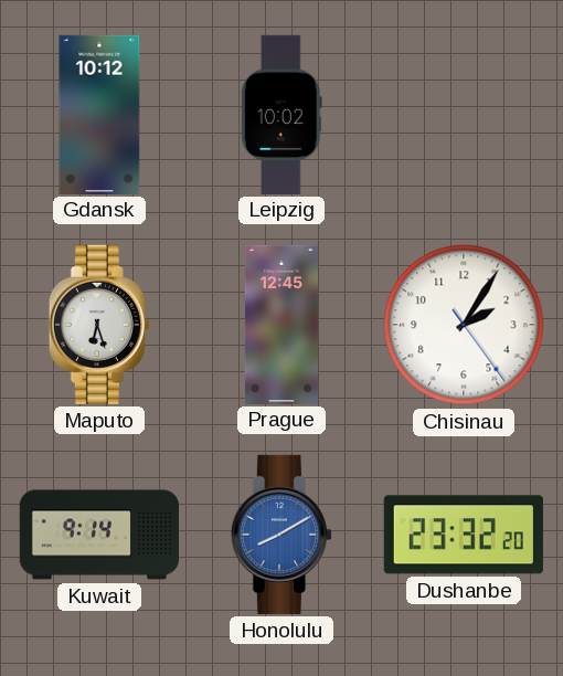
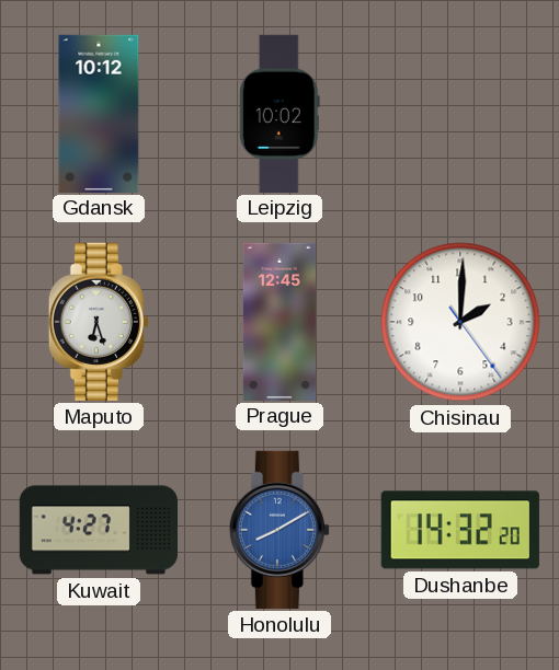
Chisinau: 2:05 -> 2:00 (460, 322)
Kuwait: 9:14 -> 4:27 (98, 530)
Dushanbe: 23:32 -> 14:32 (460, 530)
